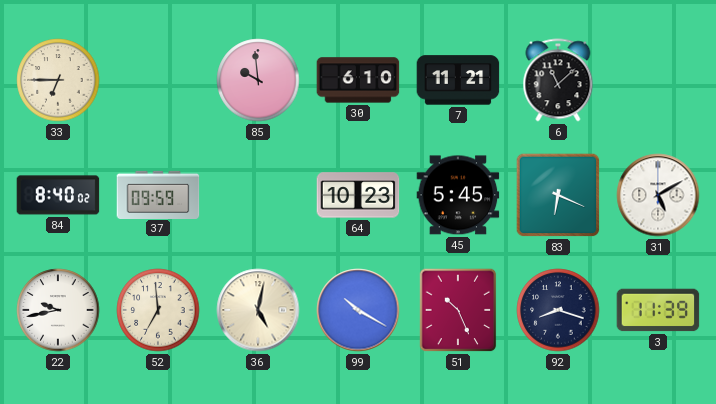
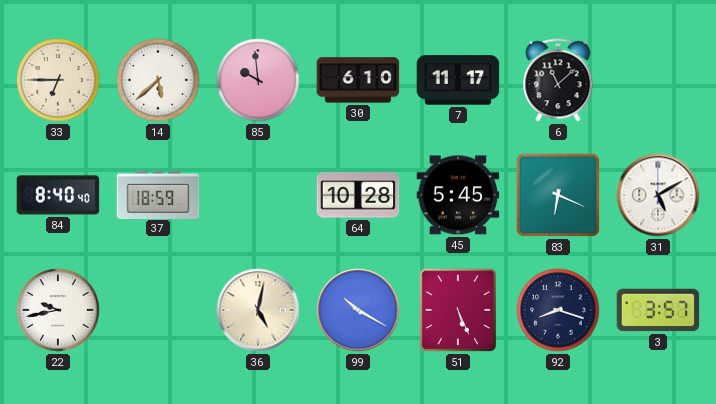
14: none -> 5:38 (158, 80)
7: 11:21 -> 11:17 (458, 80)
84: 8:40:02 -> 8:40:40 (58, 195)
37: 09:59 -> 18:59 (158, 194)
64: 10:23 -> 10:28 (358, 195)
52: 6:59 -> none (158, 310)
51: 10:26 -> 5:26 (458, 310)
3: 11:39 -> 3:57 (658, 310)
